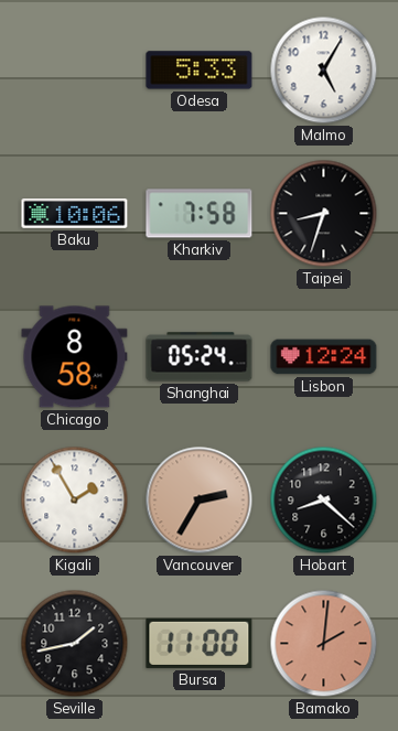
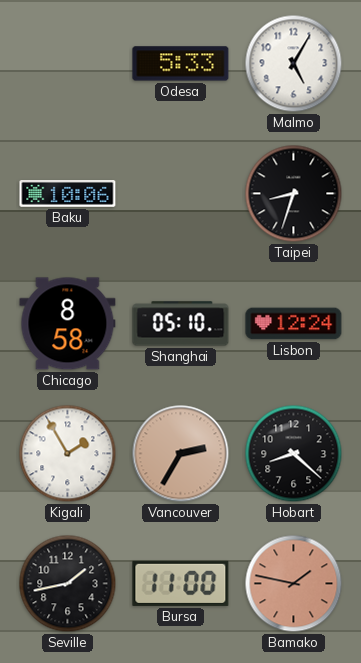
Kharkiv: 7:58 -> none (200, 214)
Shanghai: 05:24 -> 05:10 (181, 324)
Bamako: 2:01 -> 1:47 (294, 584)
